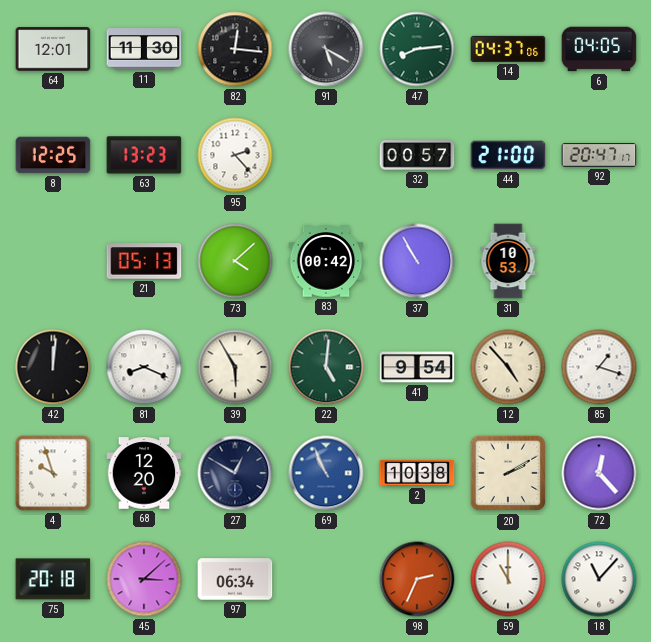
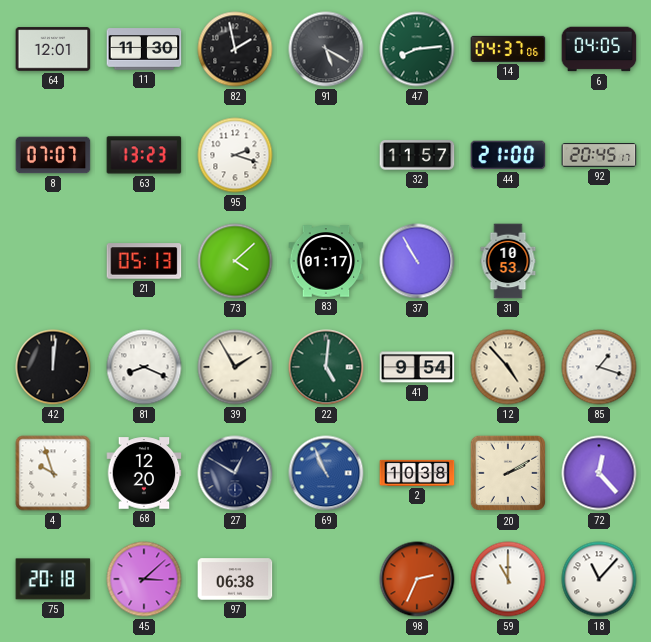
82: 12:16 -> 1:58 (235, 49)
8: 12:25 -> 07:07 (53, 155)
95: 2:23 -> 2:18 (235, 155)
32: 00:57 -> 11:57 (417, 155)
92: 20:47 -> 20:45 (599, 155)
83: 00:42 -> 01:17 (326, 261)
39: 5:55 -> 1:55 (235, 367)
97: 06:34 -> 06:38 (235, 579)
